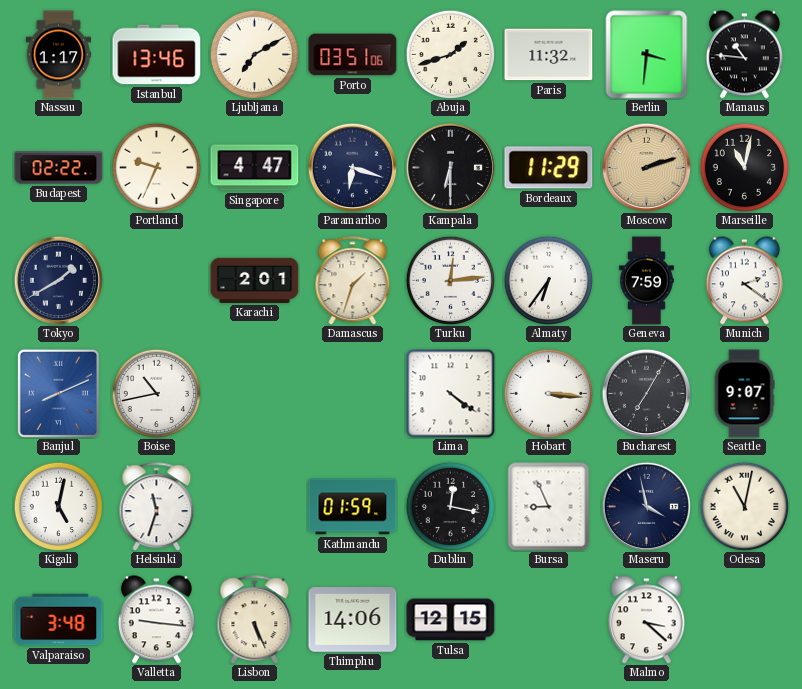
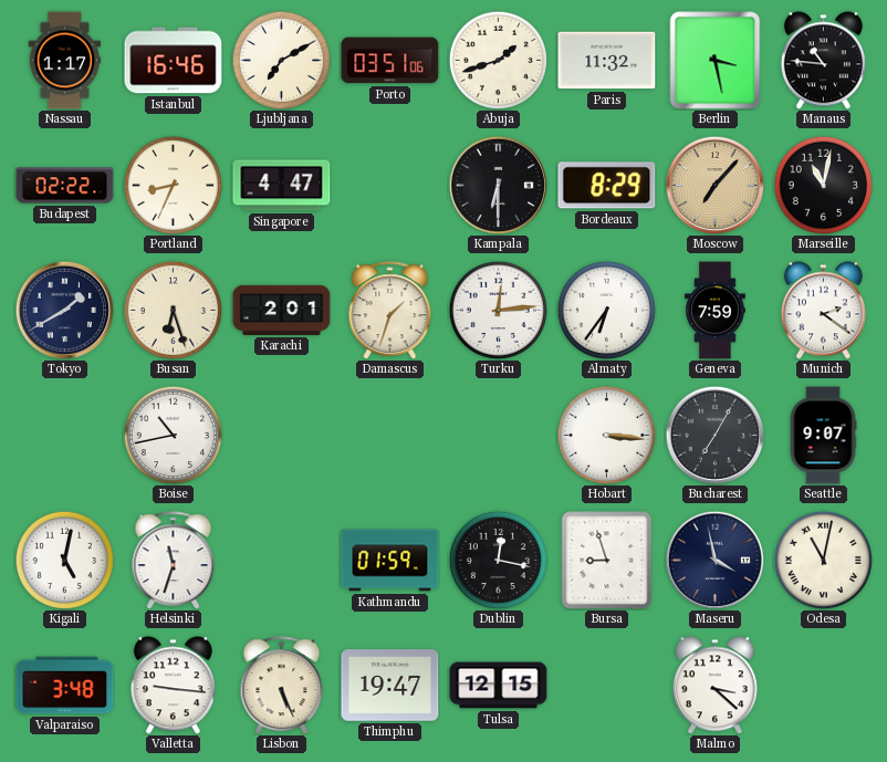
Istanbul: 13:46 -> 16:46 (174, 61)
Berlin: 3:31 -> 3:28 (716, 61)
Portland: 9:34 -> 8:34 (173, 185)
Paramaribo: 6:18 -> none (352, 167)
Bordeaux: 11:29 -> 8:29 (607, 186)
Moscow: 2:12 -> 7:07 (714, 185)
Busan: none -> 6:27 (173, 310)
Banjul: 8:11 -> none (58, 393)
Lima: 4:21 -> none (451, 394)
Bursa: 8:56 -> 8:57 (607, 561)
Thimphu: 14:06 -> 19:47 (390, 686)
